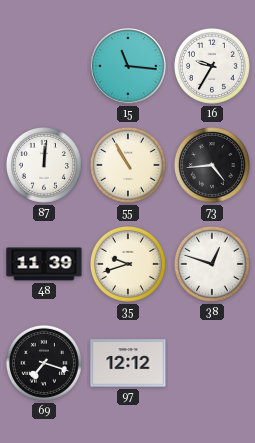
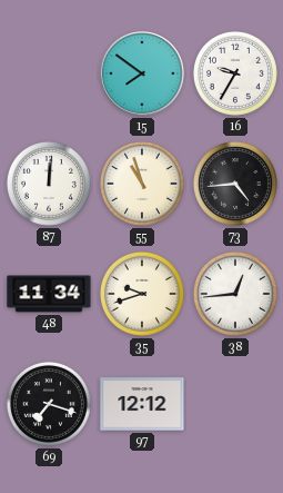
15: 11:16 -> 7:51 (142, 73)
55: 10:55 -> 10:57 (142, 184)
48: 11:39 -> 11:34 (49, 294)
38: 12:48 -> 12:44 (235, 294)
